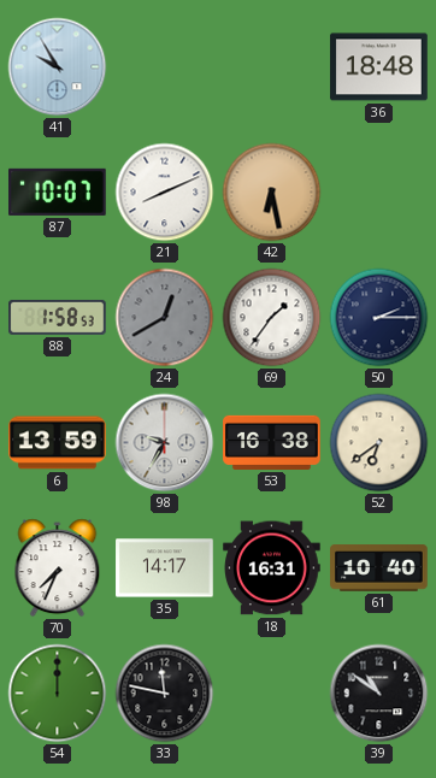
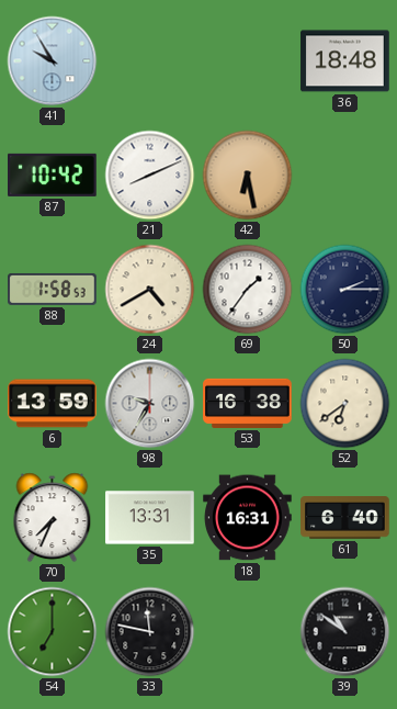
87: 10:07 -> 10:42 (53, 175)
24: 12:40 -> 4:40 (150, 290)
24 dial: grey -> cream (150, 290)
35: 14:17 -> 13:31 (150, 518)
61: 10:40 -> 6:40 (345, 518)
54: 12:00 -> 7:00 (53, 632)
